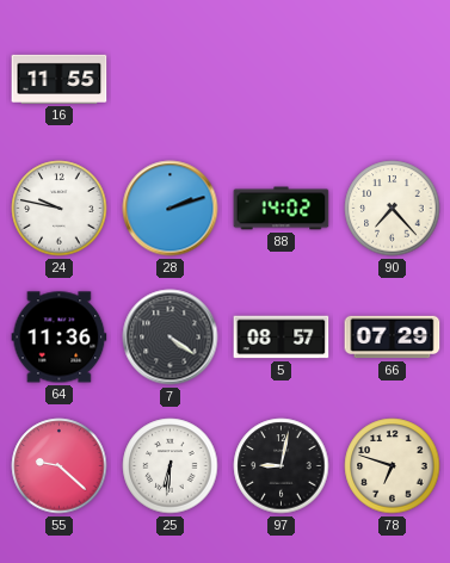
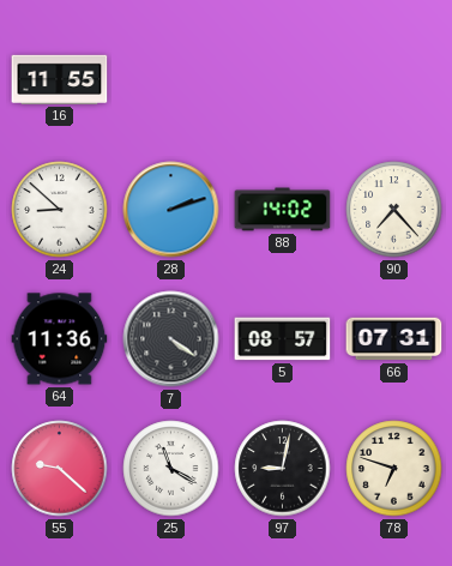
24: 9:47 -> 8:52 (60, 210)
66: 07:29 -> 07:31 (394, 339)
25: 6:31 -> 11:20 (171, 469)
